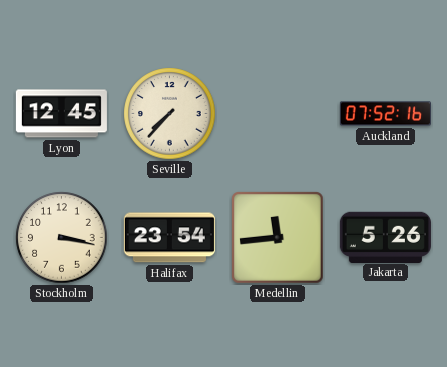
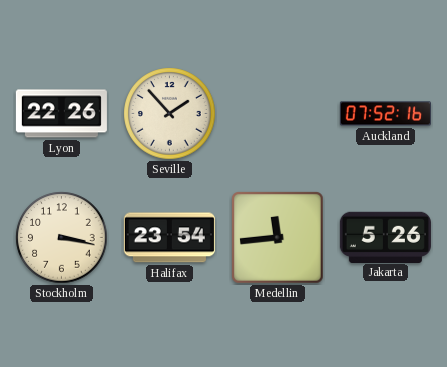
Lyon: 12:45 -> 22:26 (61, 114)
Seville: 7:37 -> 1:53 (170, 114)
